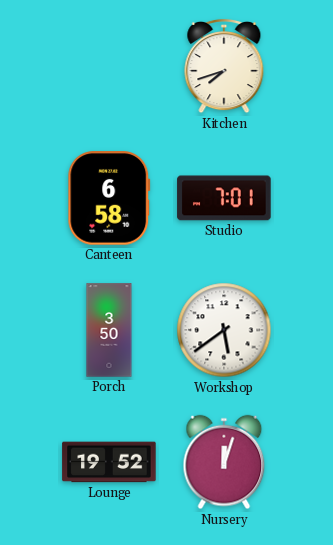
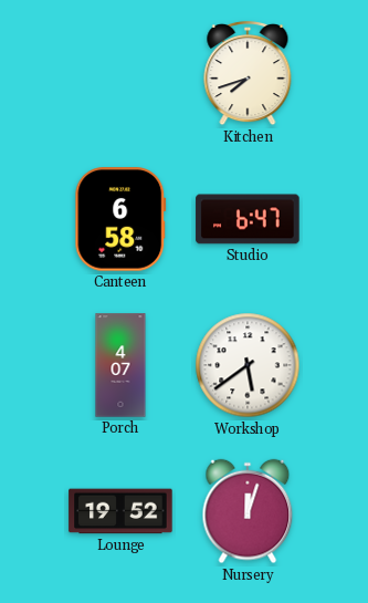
Studio: 7:01 -> 6:47 (248, 219)
Porch: 3:50 -> 4:07 (120, 365)
